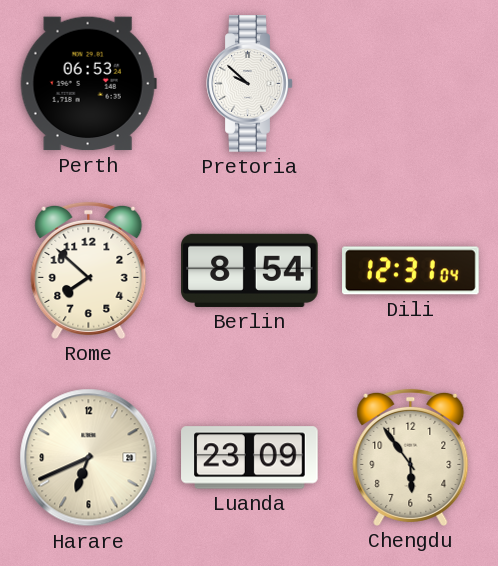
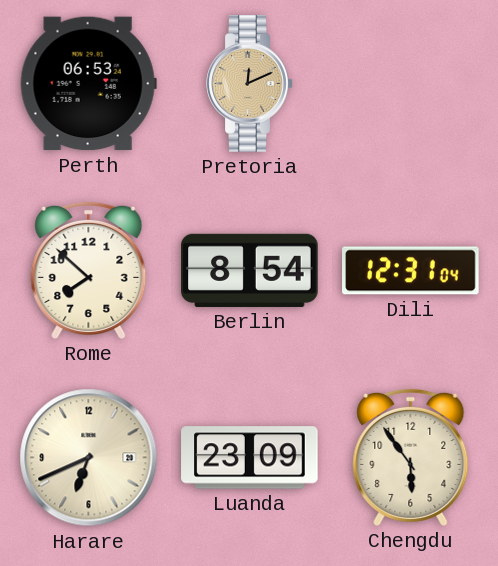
Pretoria: 9:52 -> 12:11 (250, 84)
Pretoria dial: white -> champagne (250, 84)
